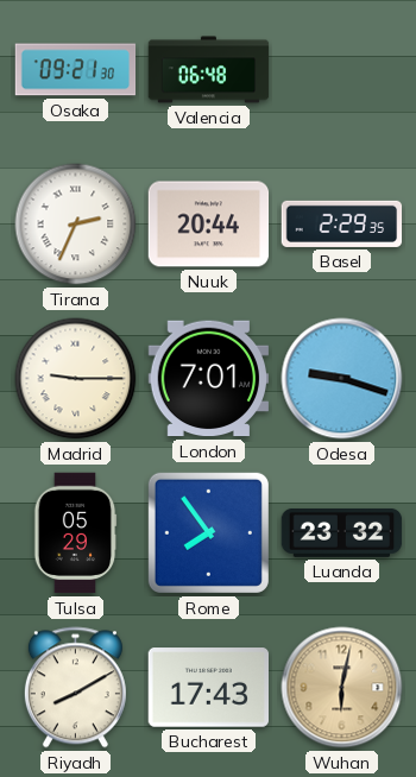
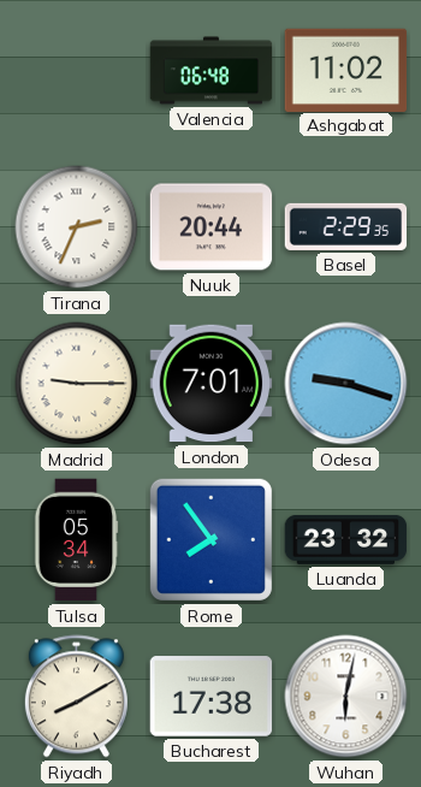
Osaka: 09:21 -> none (76, 70)
Ashgabat: none -> 11:02 (346, 70)
Tulsa: 05:29 -> 05:34 (76, 540)
Bucharest: 17:43 -> 17:38 (212, 697)
Wuhan dial: champagne -> white (346, 697)
